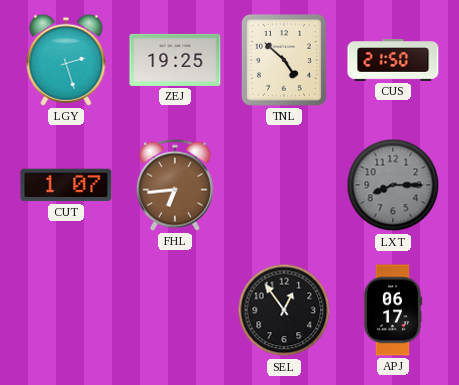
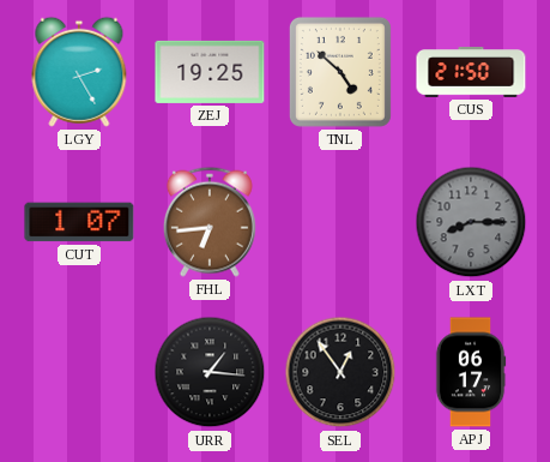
LGY: 2:27 -> 2:25 (79, 72)
URR: none -> 1:16 (210, 372)
